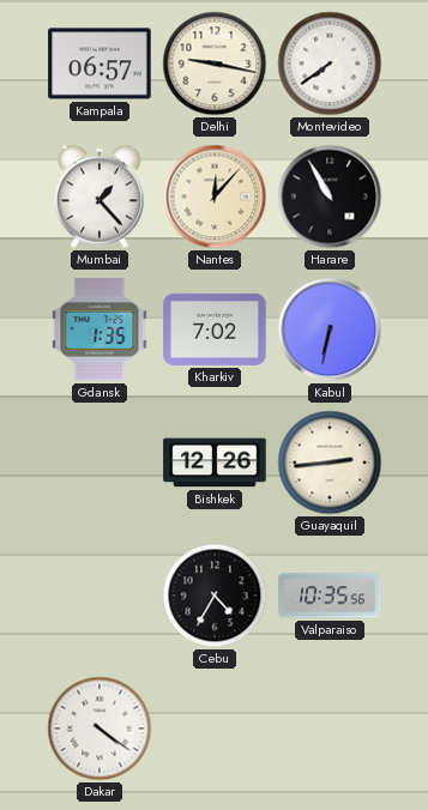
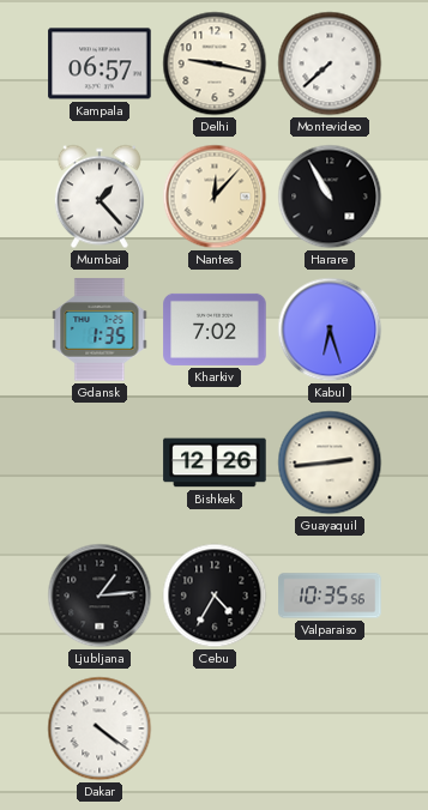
Montevideo: 7:39 -> 7:38 (330, 64)
Kabul: 6:32 -> 6:27 (330, 330)
Ljubljana: none -> 1:14 (100, 596)
